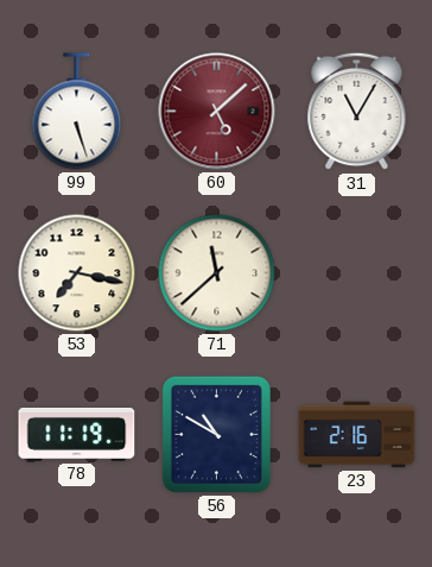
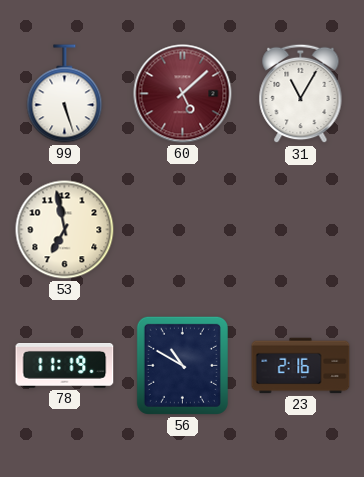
53: 7:17 -> 6:58 (65, 230)
71: 11:38 -> none (217, 273)
